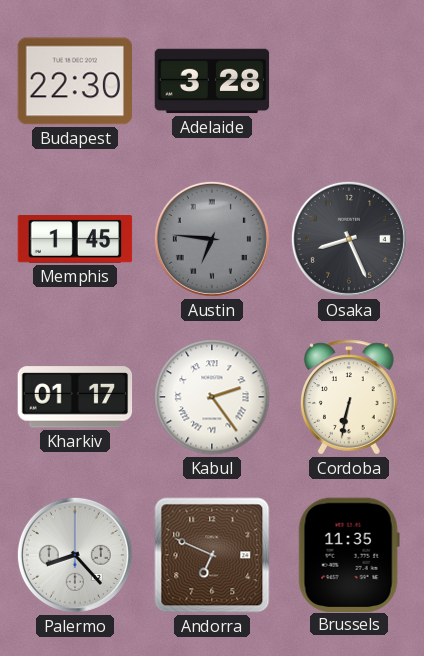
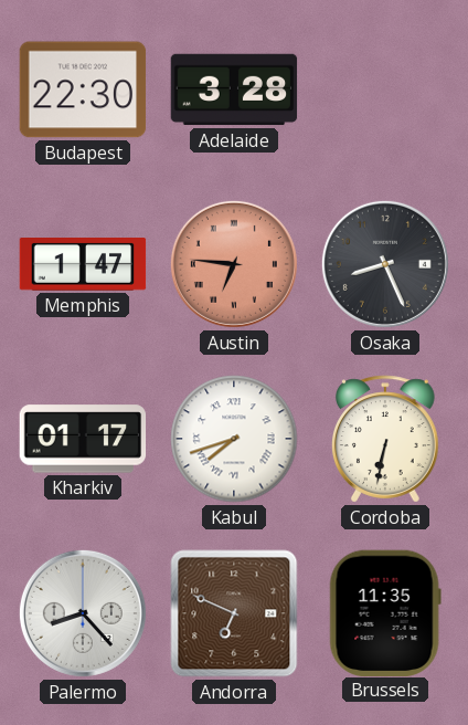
Memphis: 1:45 -> 1:47 (83, 265)
Austin dial: grey -> salmon (234, 264)
Kabul: 2:24 -> 7:42 (234, 439)
